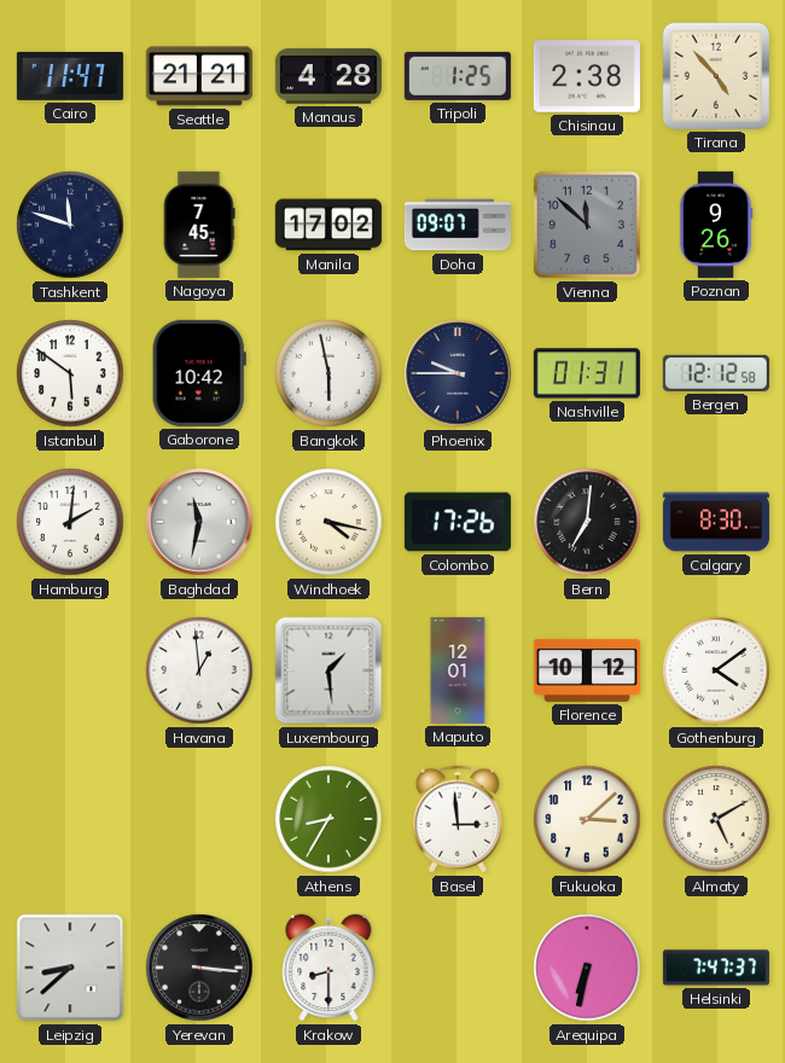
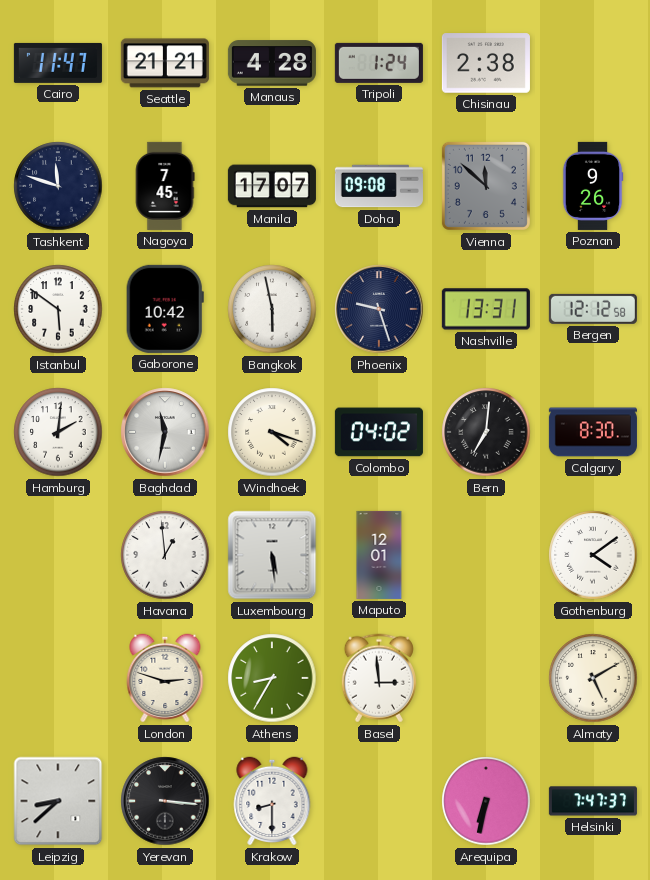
Tripoli: 1:25 -> 1:24 (379, 63)
Tirana: 4:53 -> none (716, 76)
Manila: 17:02 -> 17:07 (272, 186)
Doha: 09:07 -> 09:08 (379, 186)
Phoenix: 9:45 -> 9:27 (379, 309)
Nashville: 01:31 -> 13:31 (486, 309)
Windhoek: 4:17 -> 4:18 (272, 432)
Colombo: 17:26 -> 04:02 (379, 432)
Luxembourg: 1:29 -> 5:29 (272, 555)
Florence: 10:12 -> none (587, 670)
London: none -> 2:48 (165, 678)
Fukuoka: 3:08 -> none (587, 819)
